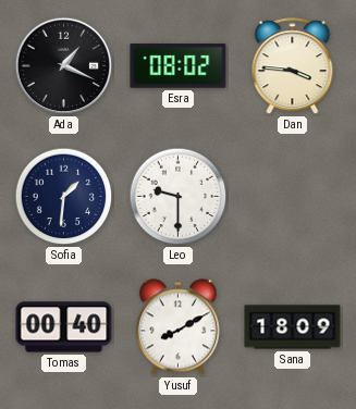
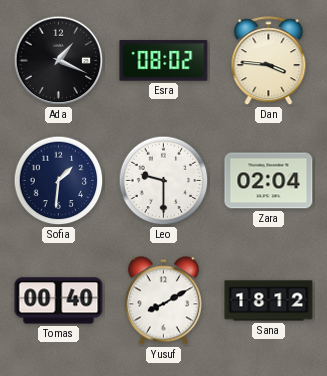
Zara: none -> 02:04 (269, 181)
Sana: 18:09 -> 18:12 (269, 301)
